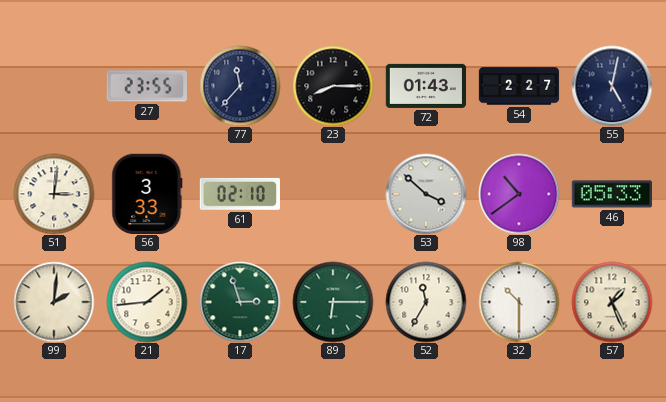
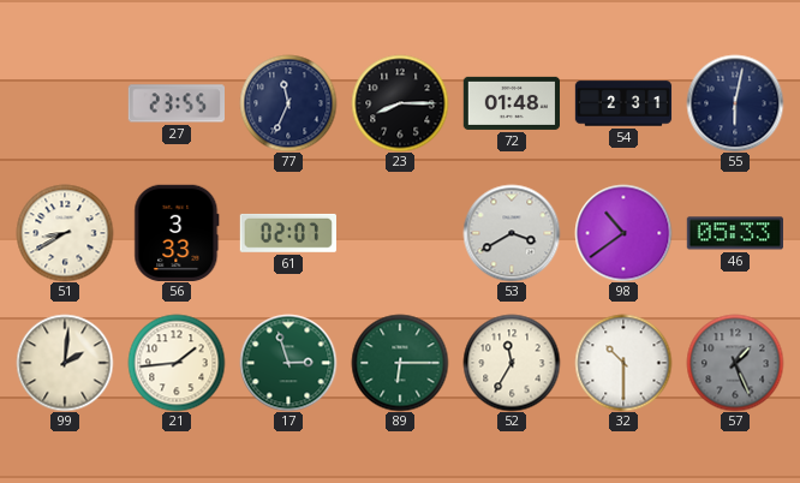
77: 11:37 -> 11:34 (288, 103)
72: 01:43 -> 01:48 (511, 103)
54: 2:27 -> 2:31 (623, 103)
55: 5:02 -> 6:02 (735, 103)
51: 3:01 -> 8:40 (65, 233)
61: 02:10 -> 02:07 (288, 233)
53: 3:52 -> 3:40 (512, 233)
57 dial: cream -> grey (735, 363)
